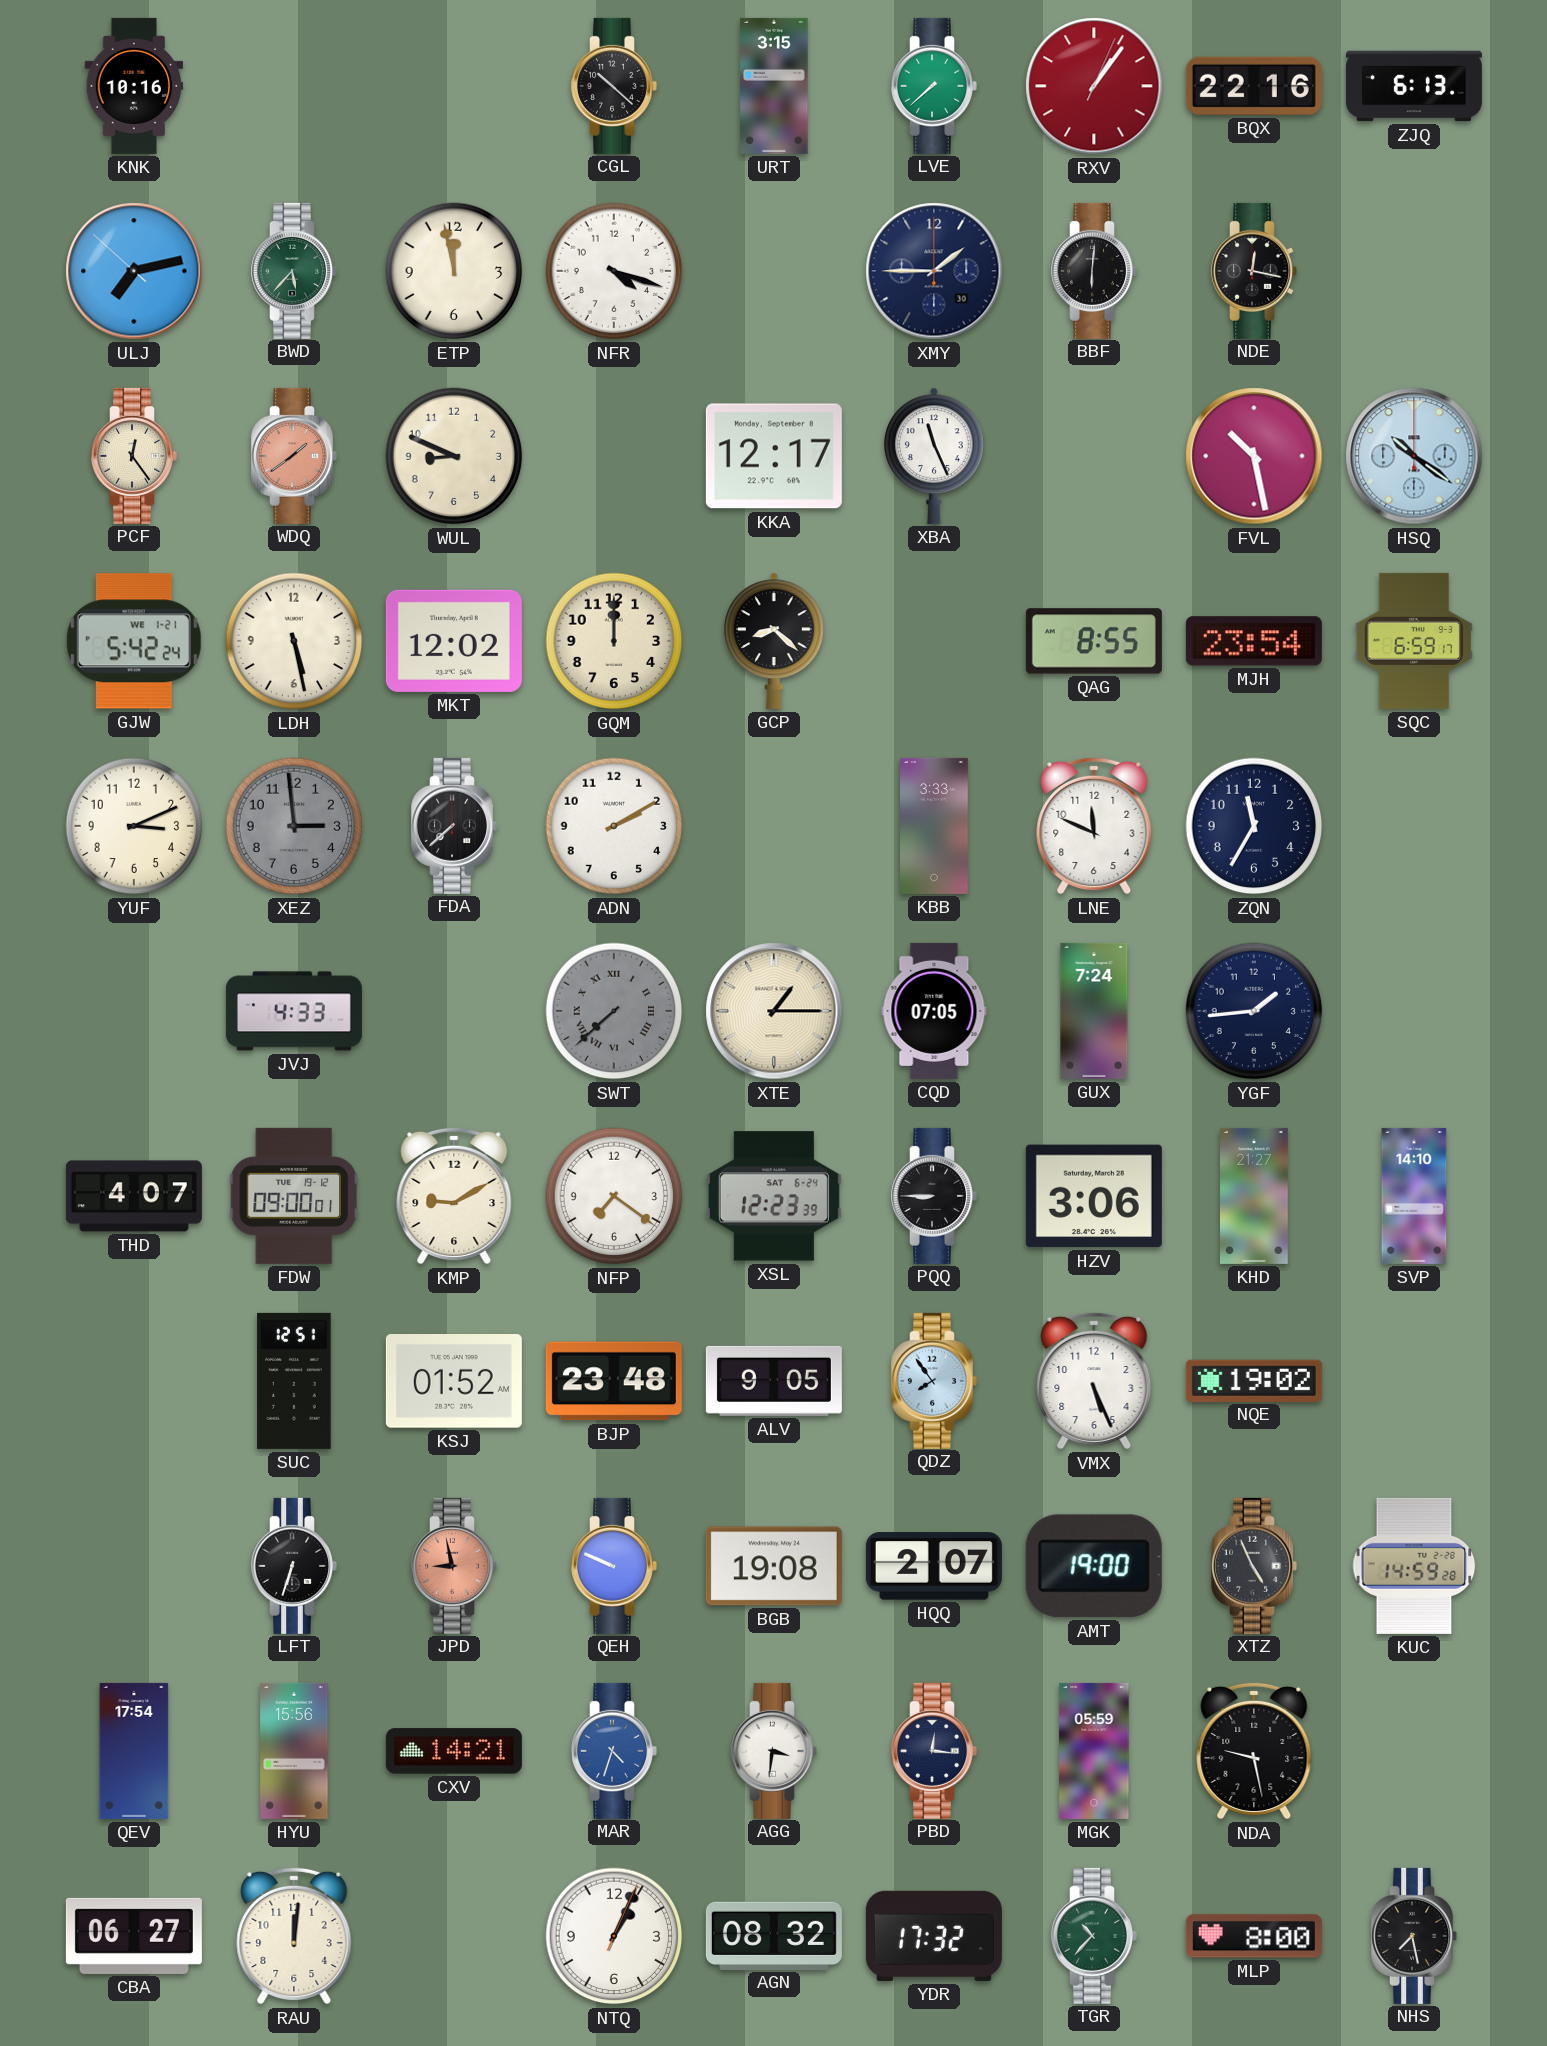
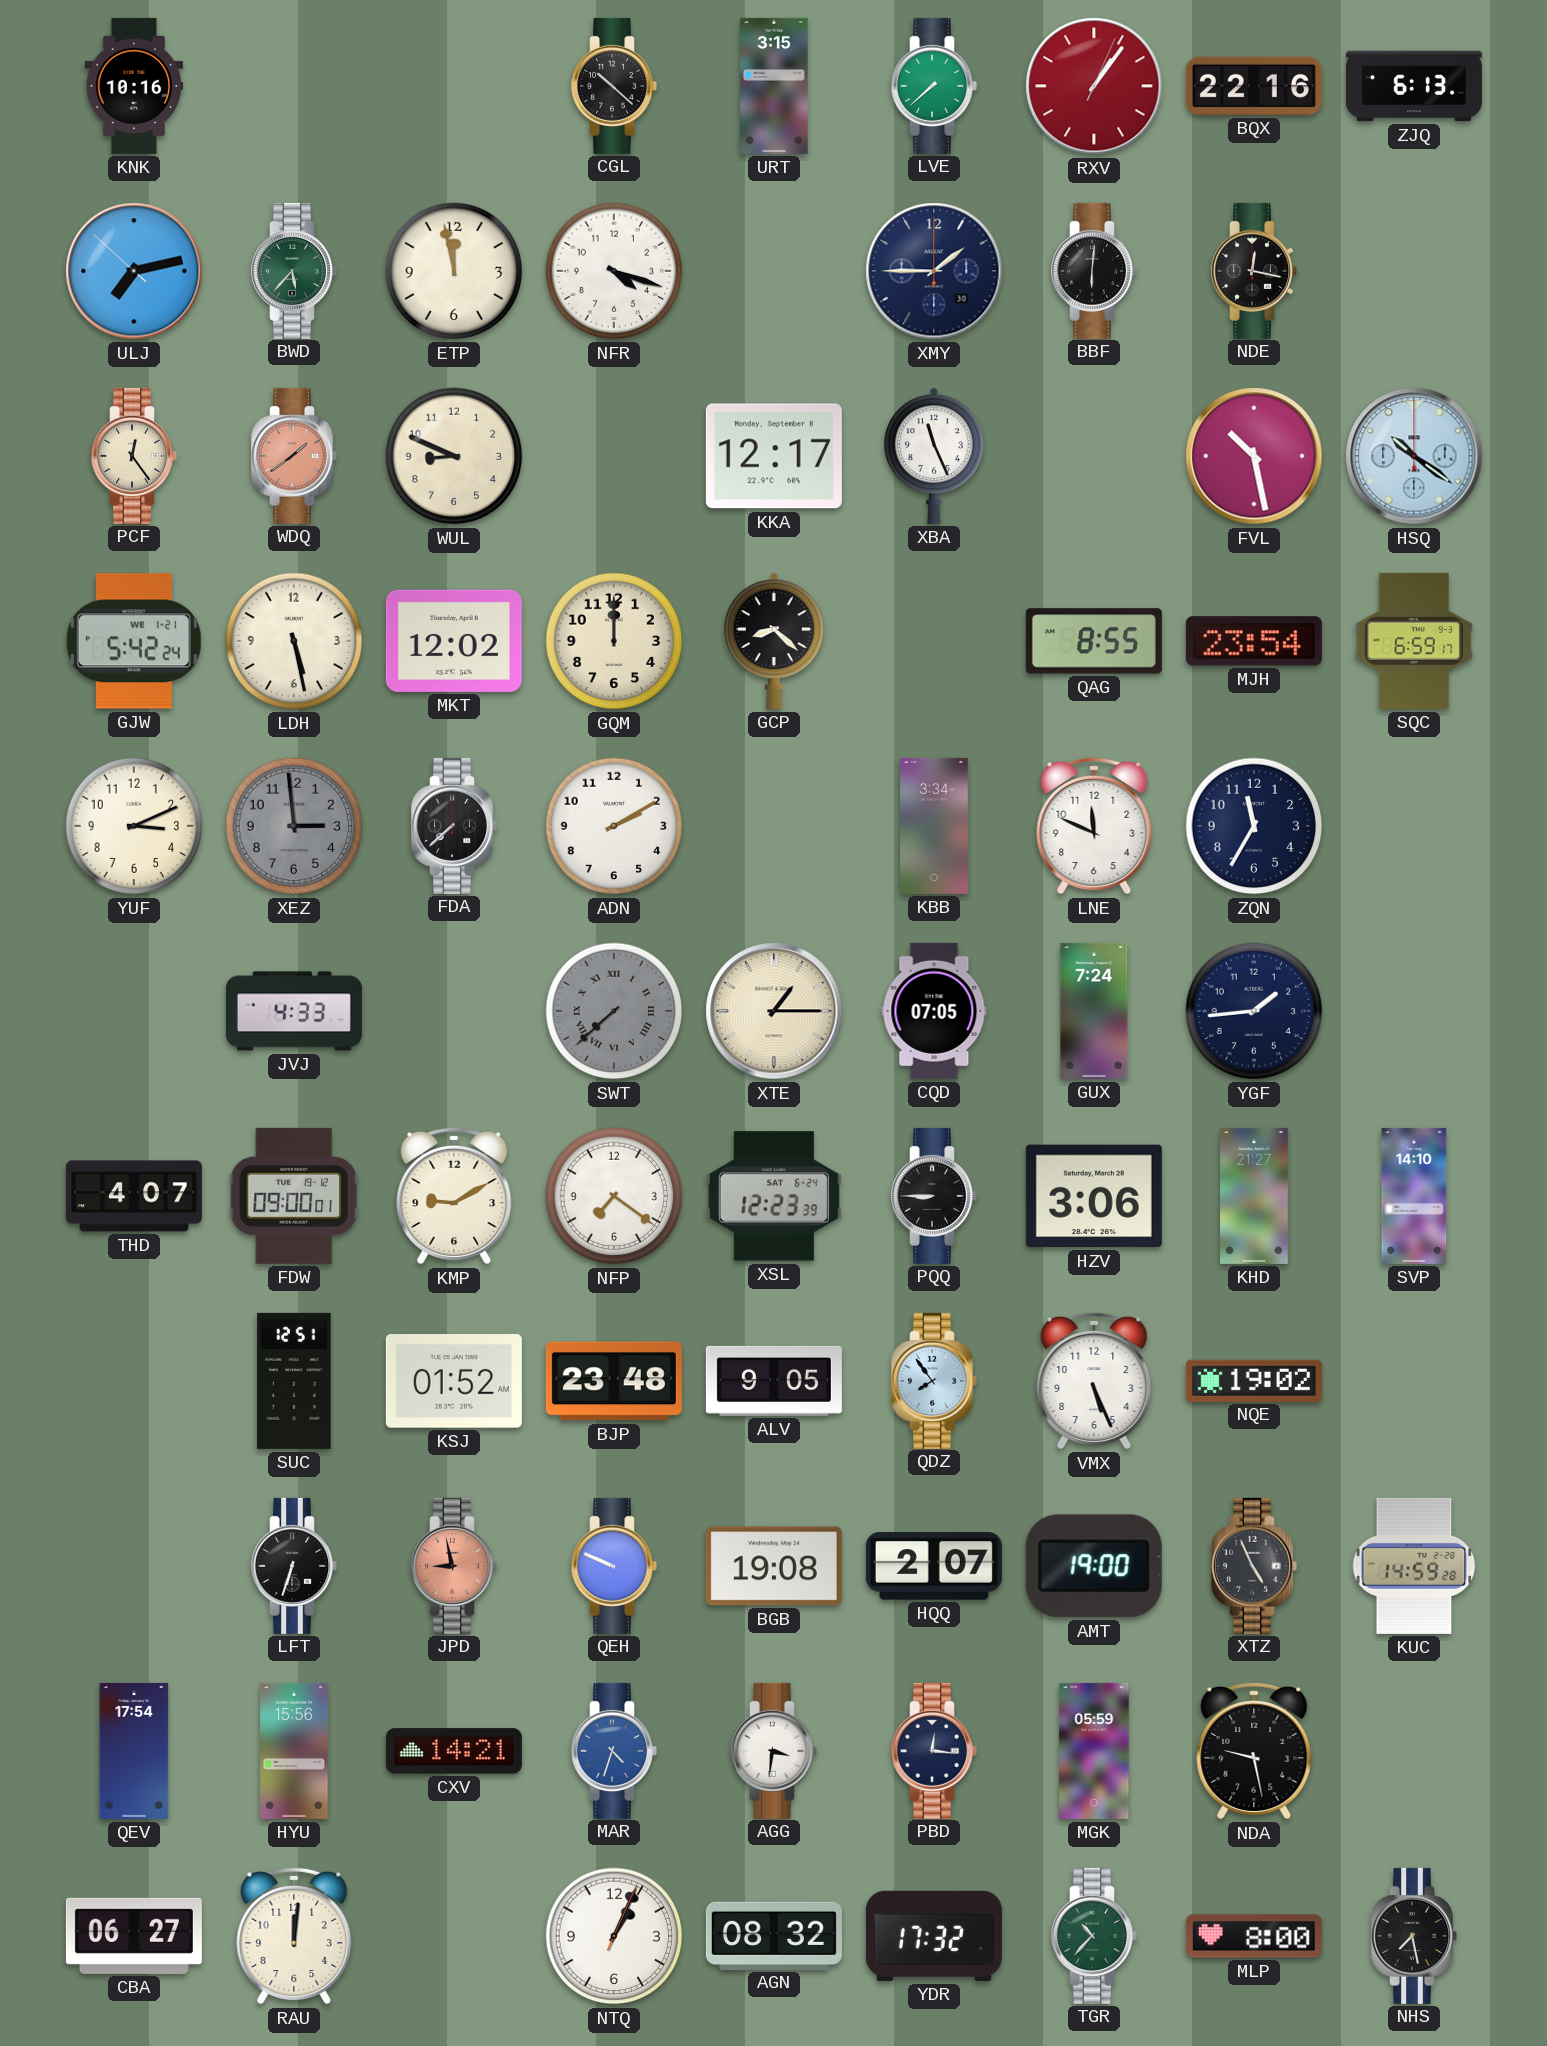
KBB: 3:33 -> 3:34 (935, 826)
